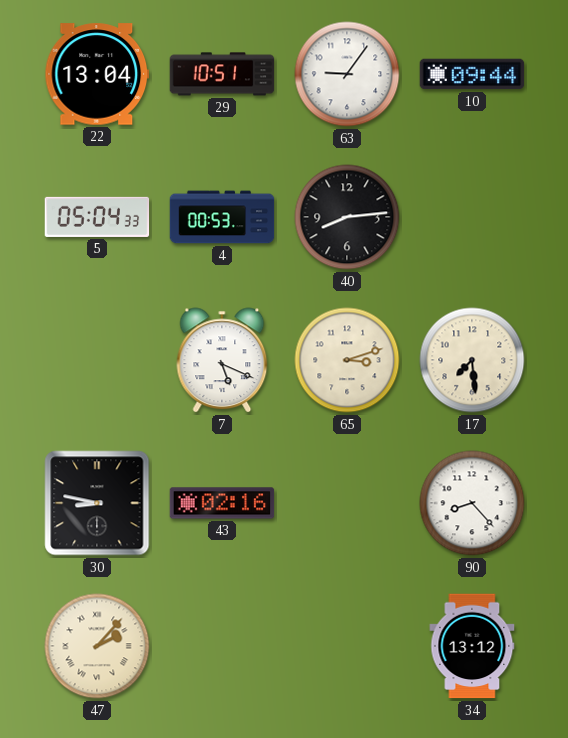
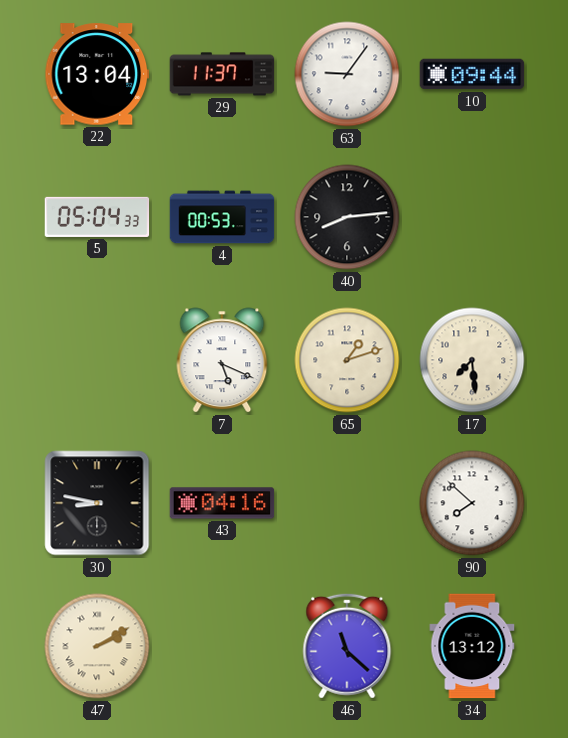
29: 10:51 -> 11:37 (222, 74)
65: 3:12 -> 1:12 (347, 360)
43: 02:16 -> 04:16 (222, 503)
90: 8:23 -> 7:52 (472, 503)
47: 2:07 -> 2:10 (97, 646)
46: none -> 11:22 (347, 646)
